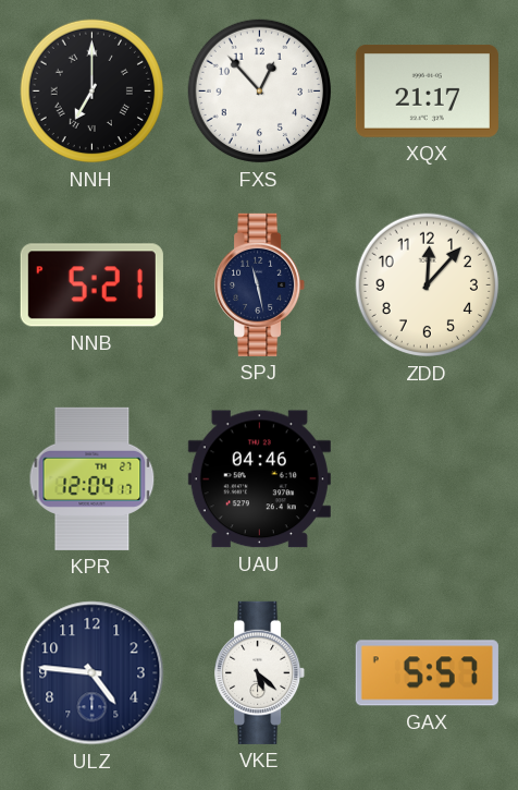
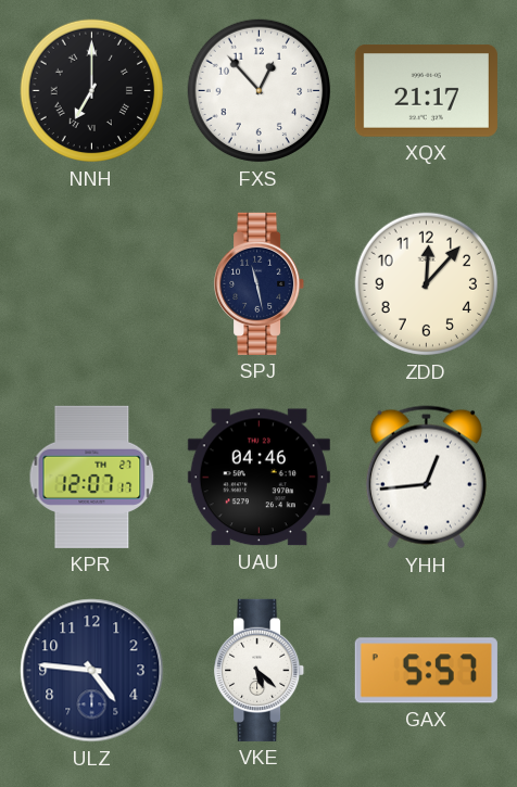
NNB: 5:21 -> none (91, 285)
KPR: 12:04 -> 12:07 (92, 477)
YHH: none -> 12:44 (426, 478)
